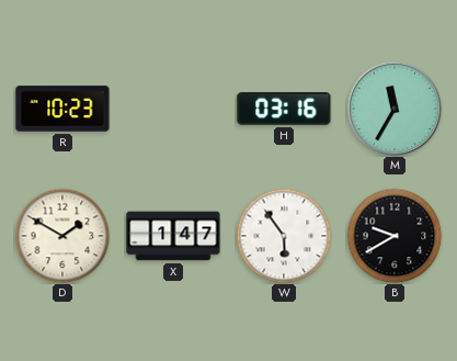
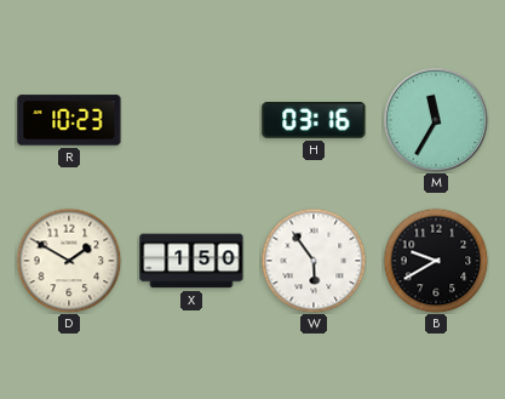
X: 1:47 -> 1:50 (191, 261)
